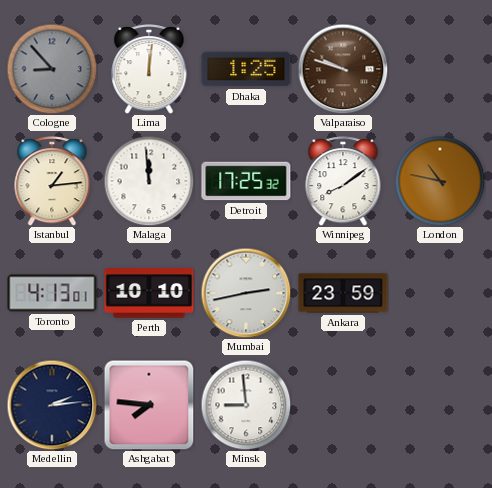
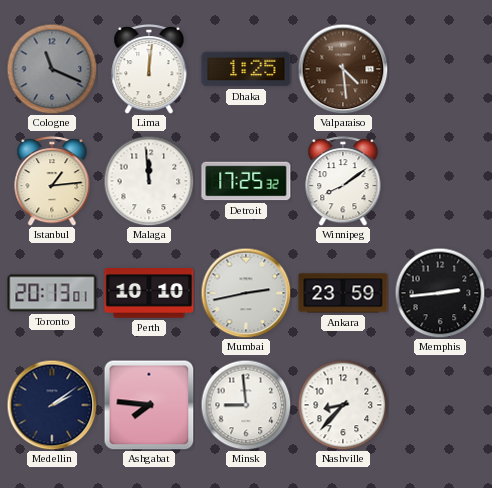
Cologne: 8:53 -> 11:19 (52, 69)
Valparaiso: 9:48 -> 4:29 (343, 69)
London: 10:47 -> none (440, 181)
Toronto: 4:13 -> 20:13 (52, 293)
Memphis: none -> 2:44 (440, 293)
Medellin: 2:14 -> 2:09 (52, 405)
Nashville: none -> 8:37 (343, 405)
